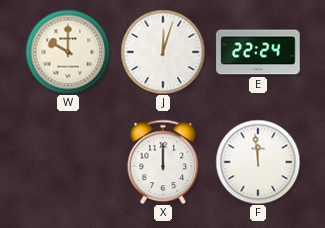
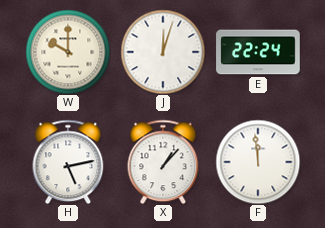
H: none -> 5:13 (68, 162)
X: 12:00 -> 1:07 (163, 162)
